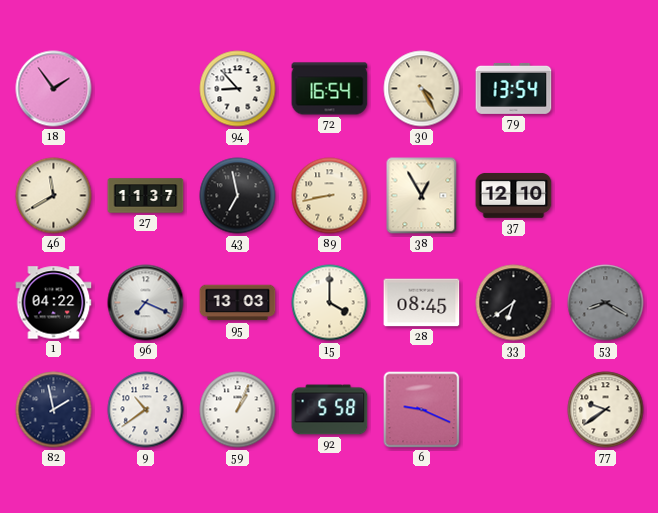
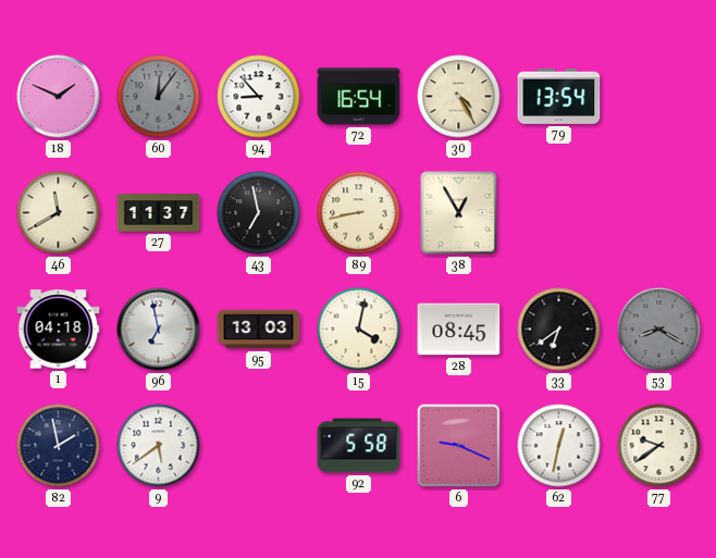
18: 1:54 -> 1:49 (59, 97)
60: none -> 12:06 (159, 97)
37: 12:10 -> none (514, 195)
1: 04:22 -> 04:18 (59, 330)
96: 7:19 -> 6:58 (159, 330)
15: 4:00 -> 4:02 (359, 330)
9: 10:39 -> 5:39 (159, 446)
59: 1:04 -> none (238, 410)
62: none -> 12:32 (559, 446)
